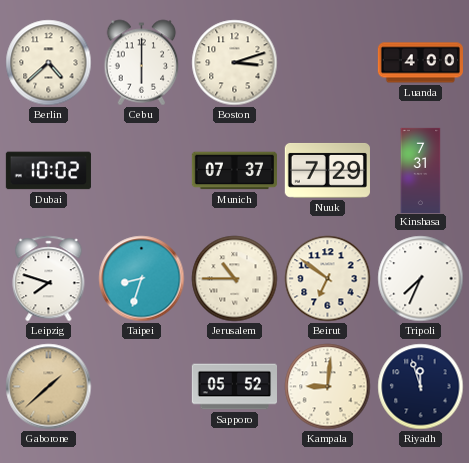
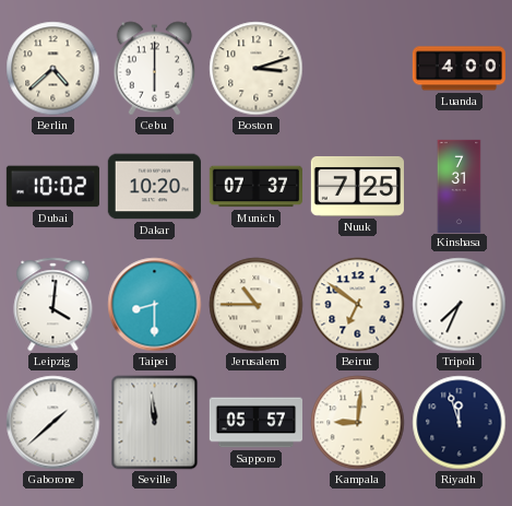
Dakar: none -> 10:20 (154, 187)
Nuuk: 7:29 -> 7:25 (357, 186)
Leipzig: 7:48 -> 4:01 (53, 305)
Taipei: 8:33 -> 8:30 (155, 305)
Gaborone dial: champagne -> white (53, 423)
Seville: none -> 11:59 (155, 423)
Sapporo: 05:52 -> 05:57 (255, 423)
